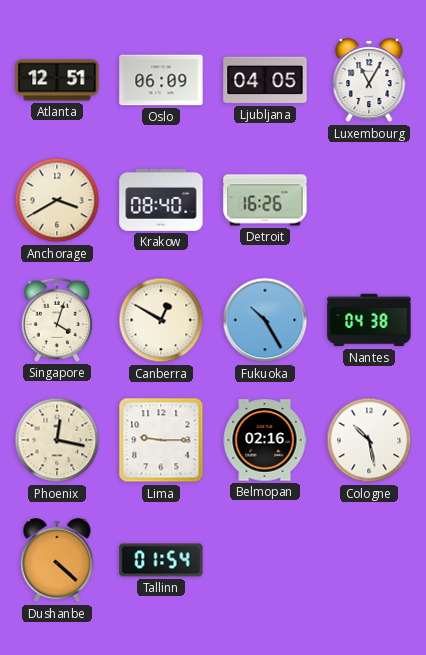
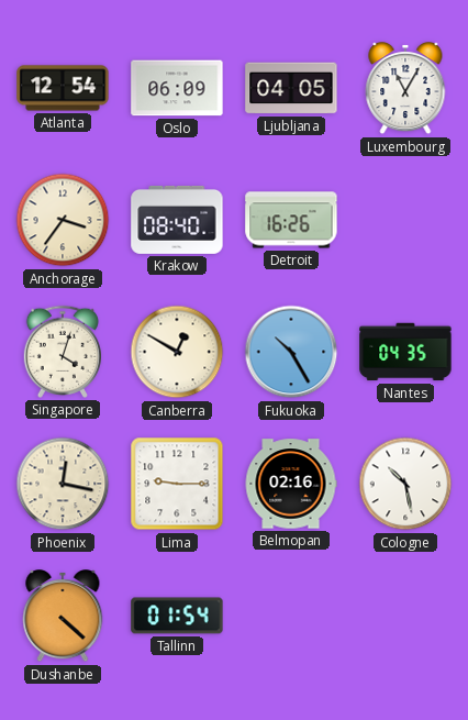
Atlanta: 12:51 -> 12:54 (63, 88)
Anchorage: 3:40 -> 3:36 (63, 220)
Nantes: 04:38 -> 04:35 (405, 352)
